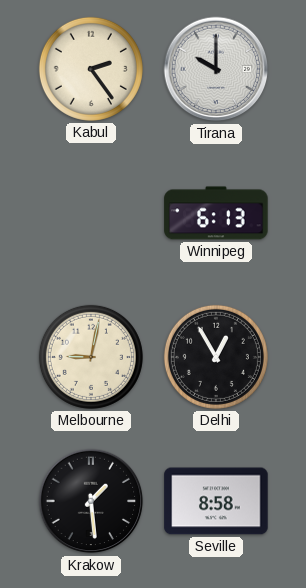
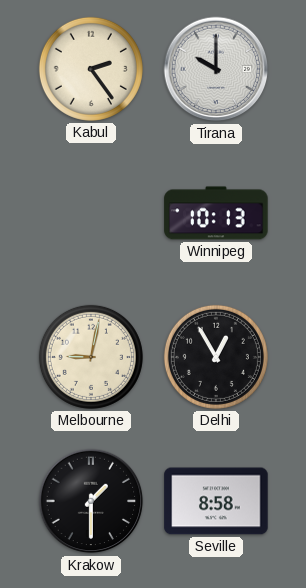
Winnipeg: 6:13 -> 10:13 (216, 213)
Krakow: 1:29 -> 1:30 (91, 501)
